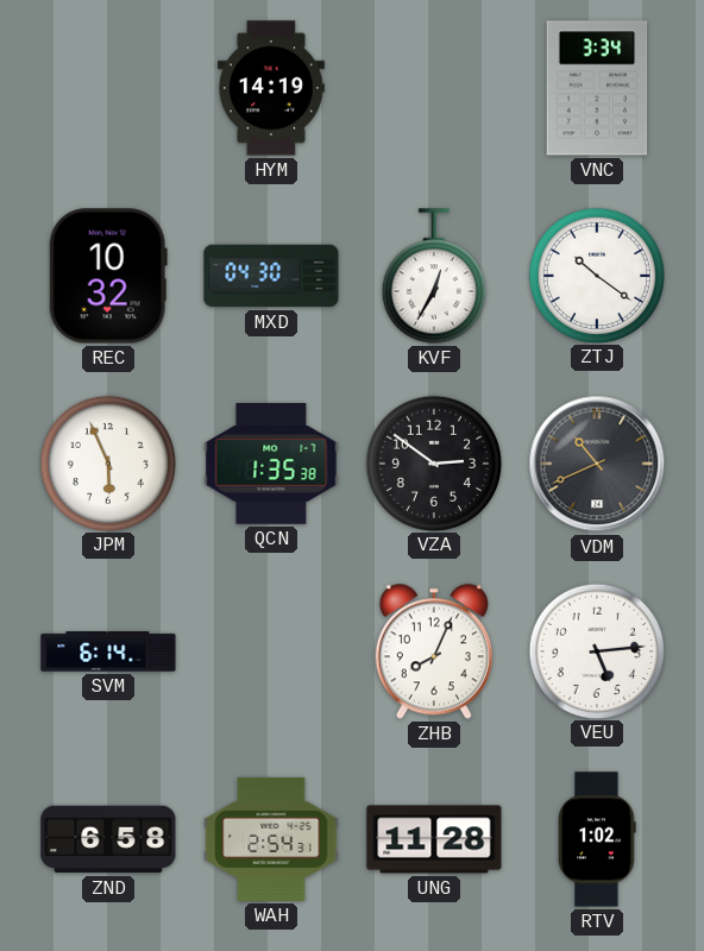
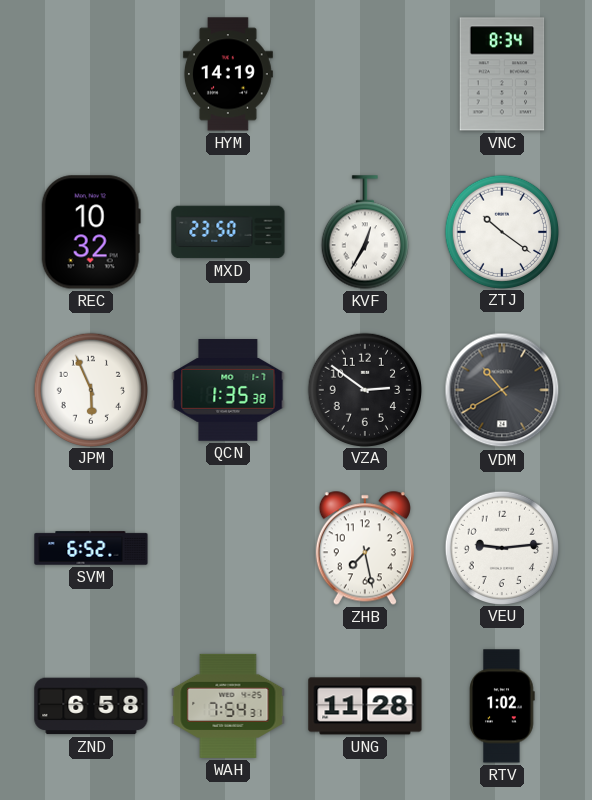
VNC: 3:34 -> 8:34 (502, 74)
MXD: 04:30 -> 23:50 (228, 232)
VDM: 10:41 -> 10:40 (502, 390)
SVM: 6:14 -> 6:52 (91, 548)
ZHB: 8:04 -> 7:28 (365, 548)
VEU: 5:14 -> 9:14 (501, 547)
WAH: 2:54 -> 7:54 (228, 706)
